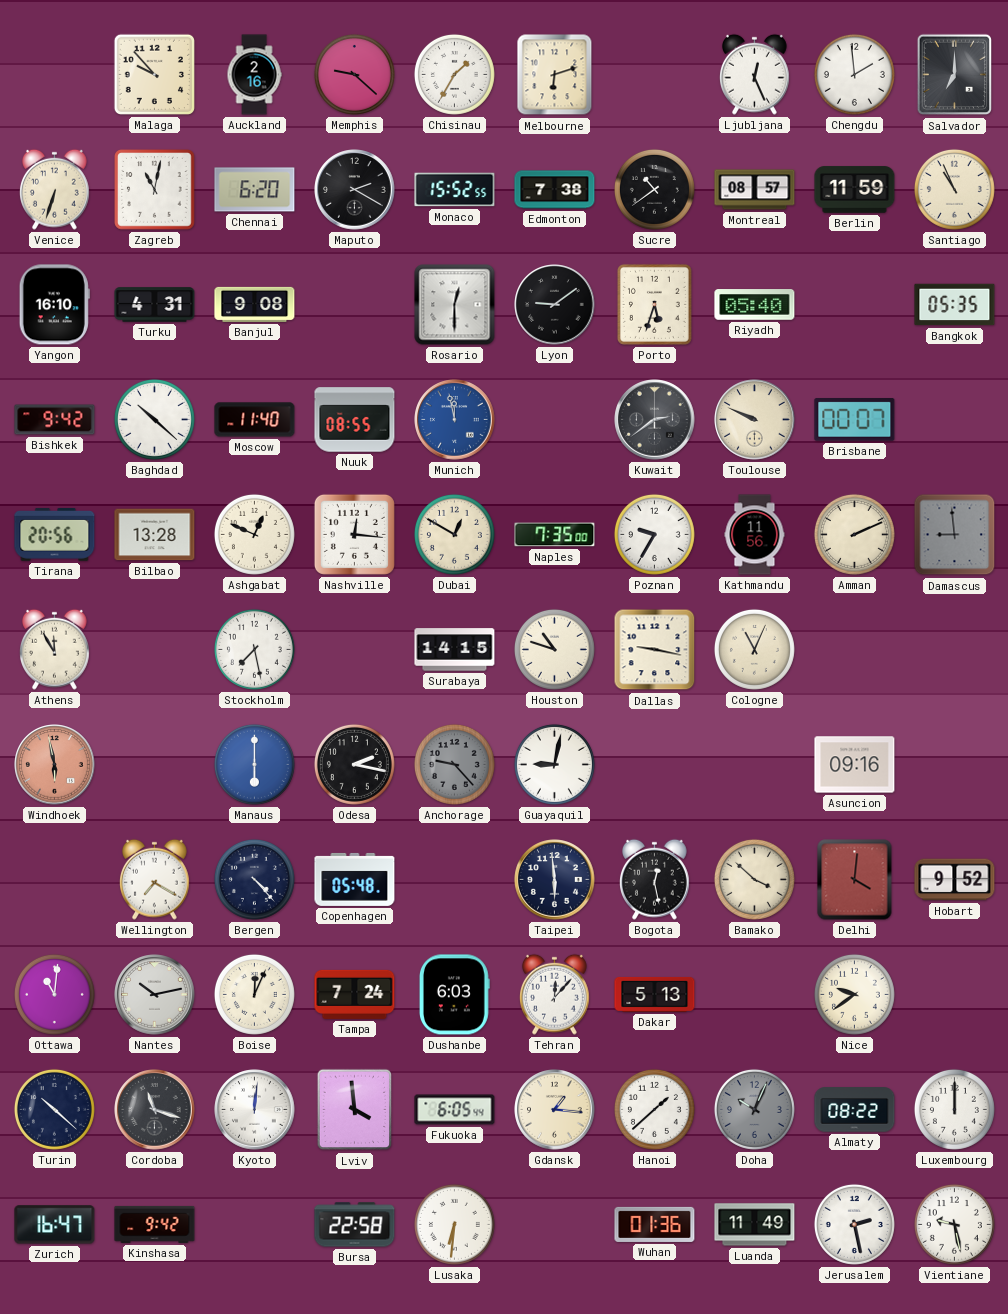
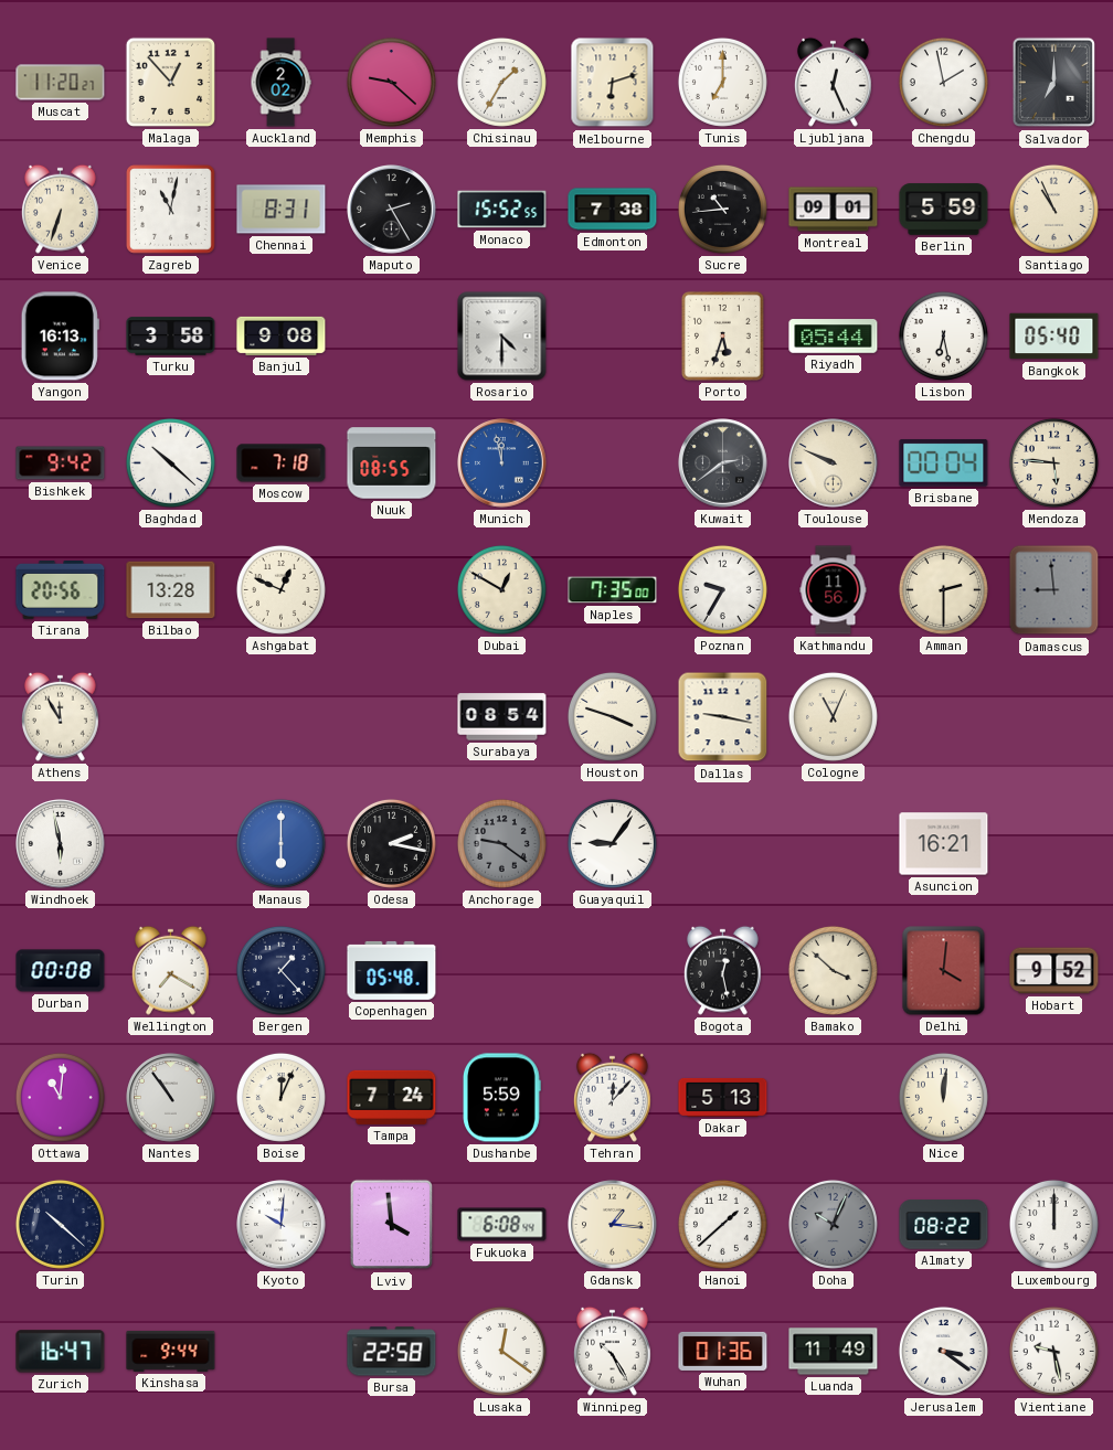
Muscat: none -> 11:20 (61, 83)
Malaga: 9:53 -> 12:53 (170, 82)
Auckland: 2:16 -> 2:02 (280, 83)
Tunis: none -> 7:00 (722, 82)
Chengdu: 1:59 -> 1:58 (943, 82)
Chennai: 6:20 -> 8:31 (282, 210)
Maputo: 2:20 -> 2:25 (392, 210)
Sucre: 10:39 -> 10:44 (722, 209)
Montreal: 08:57 -> 09:01 (834, 210)
Berlin: 11:59 -> 5:59 (944, 210)
Yangon: 16:10 -> 16:13 (60, 337)
Turku: 4:31 -> 3:58 (171, 337)
Rosario: 12:30 -> 4:30 (502, 337)
Lyon: 9:09 -> none (555, 305)
Riyadh: 05:40 -> 05:44 (834, 337)
Lisbon: none -> 6:28 (943, 335)
Bangkok: 05:35 -> 05:40 (1054, 337)
Moscow: 11:40 -> 7:18 (282, 463)
Brisbane: 00:07 -> 00:04 (944, 463)
Mendoza: none -> 5:46 (1053, 462)
Nashville: 12:16 -> none (354, 534)
Amman: 2:11 -> 2:30 (943, 589)
Stockholm: 7:28 -> none (254, 649)
Surabaya: 14:15 -> 08:54 (502, 717)
Houston: 10:48 -> 3:48 (612, 716)
Windhoek dial: salmon -> white (61, 844)
Anchorage: 9:23 -> 9:21 (501, 843)
Guayaquil: 9:02 -> 9:06 (612, 843)
Asuncion: 09:16 -> 16:21 (944, 844)
Durban: none -> 00:08 (61, 971)
Bergen: 4:23 -> 1:23 (280, 970)
Taipei: 5:59 -> none (555, 880)
Nantes: 10:13 -> 10:54 (171, 1098)
Dushanbe: 6:03 -> 5:59 (501, 1098)
Nice: 9:39 -> 12:01 (943, 1097)
Cordoba: 11:18 -> none (155, 1110)
Kyoto: 12:01 -> 10:01 (282, 1225)
Fukuoka: 6:05 -> 6:08 (502, 1225)
Kinshasa: 9:42 -> 9:44 (171, 1351)
Lusaka: 6:31 -> 12:21 (501, 1351)
Winnipeg: none -> 10:25 (613, 1351)
Jerusalem: 2:28 -> 3:21 (943, 1351)
